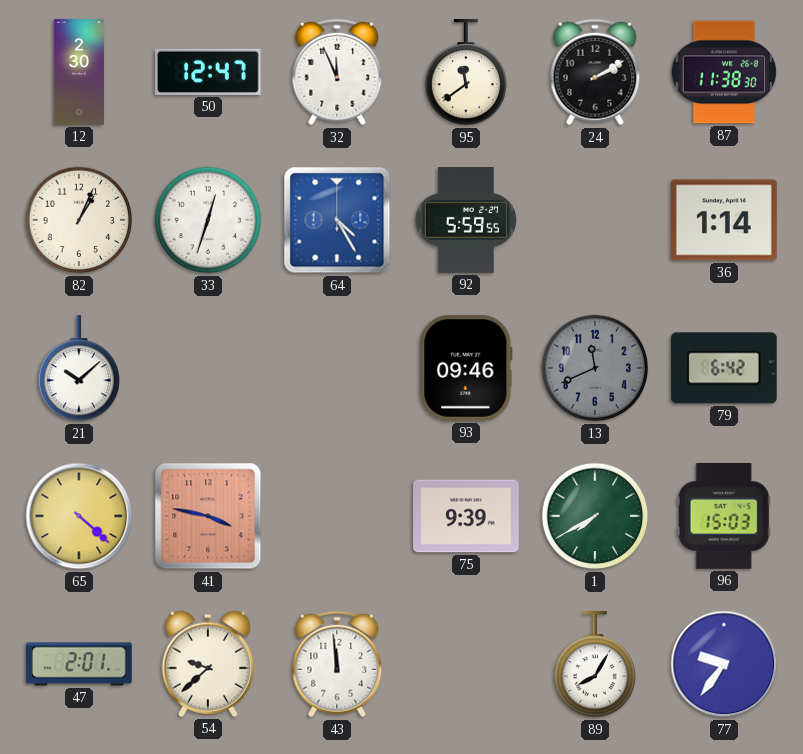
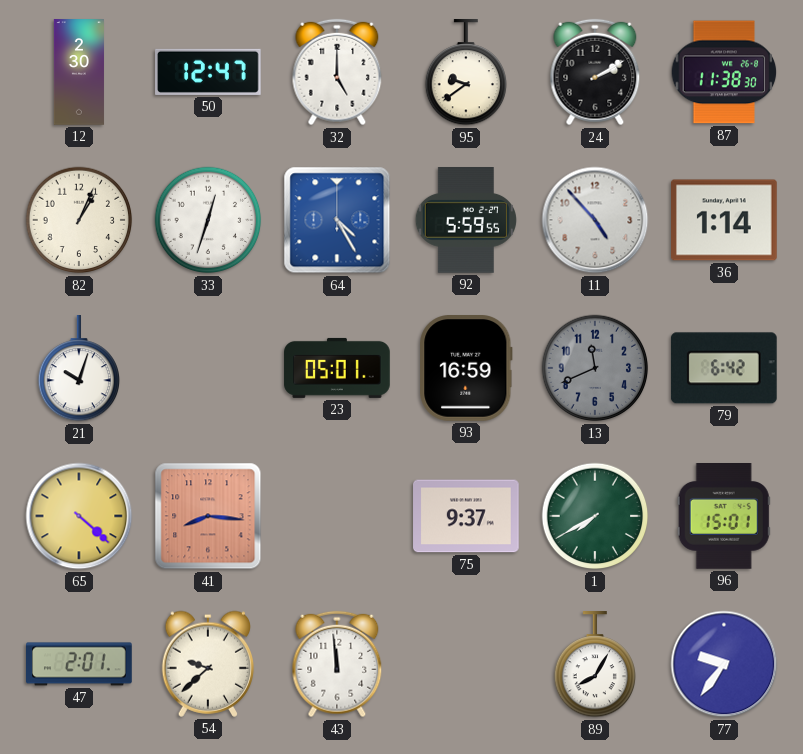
32: 11:56 -> 5:00 (337, 72)
95: 11:39 -> 9:39 (465, 73)
11: none -> 4:53 (595, 220)
21: 10:08 -> 10:03 (78, 369)
23: none -> 05:01 (337, 368)
93: 09:46 -> 16:59 (466, 369)
41: 3:47 -> 8:16 (208, 516)
75: 9:39 -> 9:37 (466, 516)
96: 15:03 -> 15:01 (724, 517)
